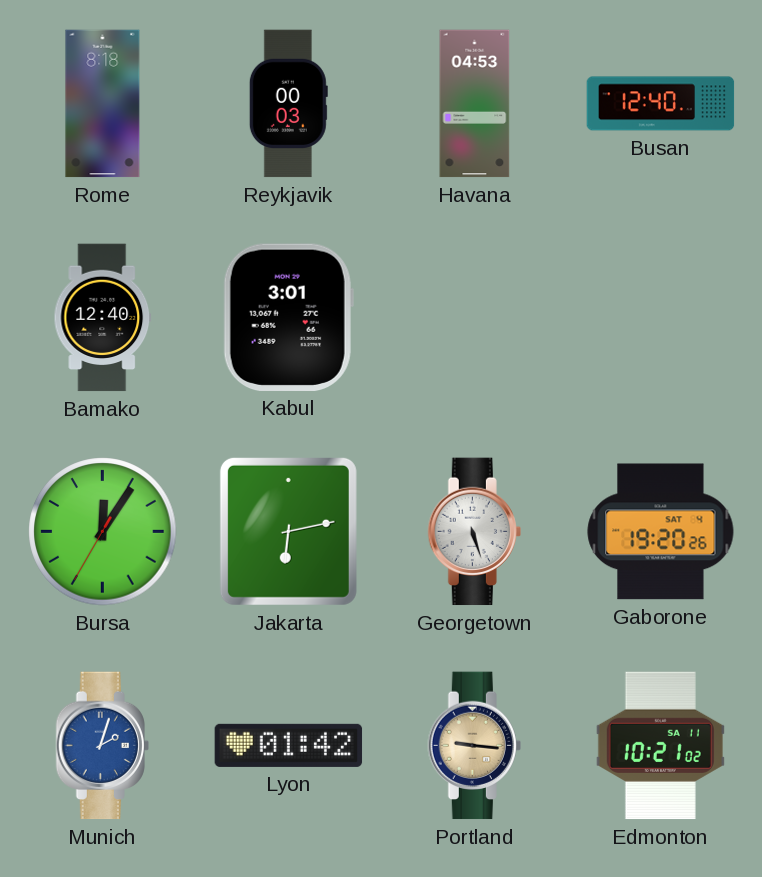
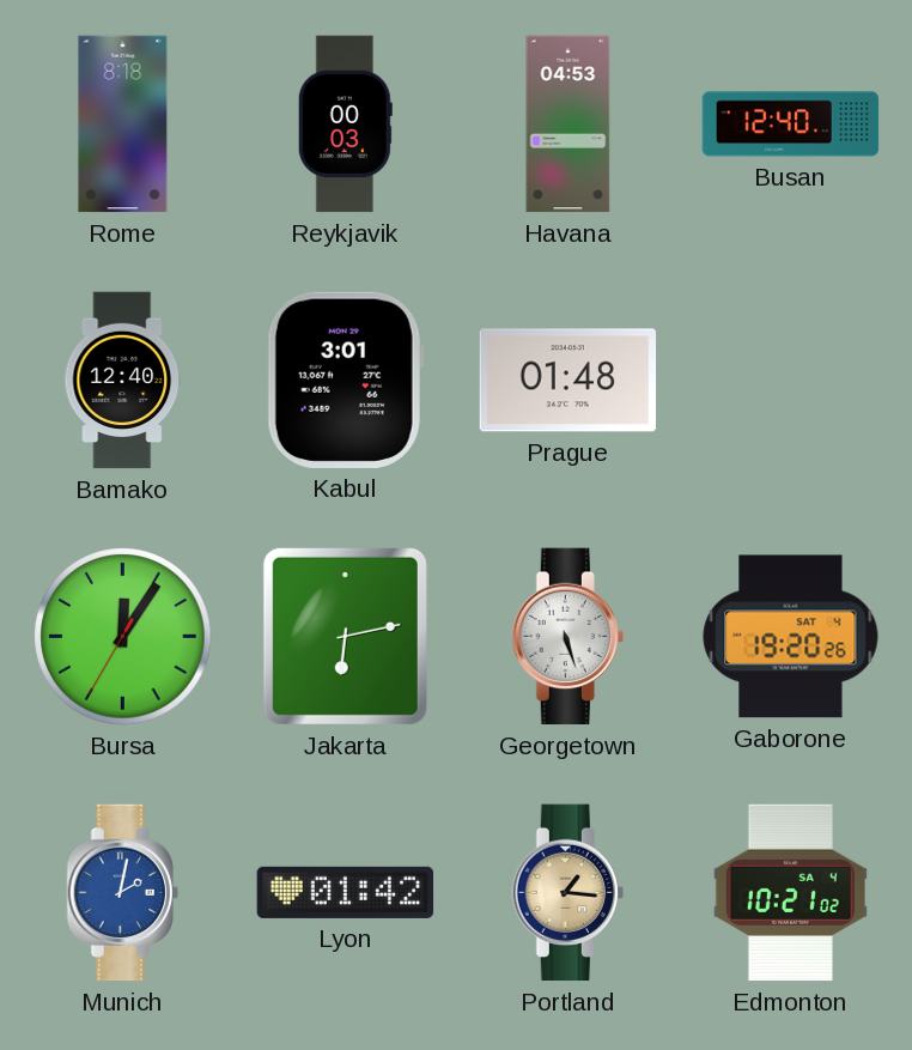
Prague: none -> 01:48 (569, 381)
Munich: 2:03 -> 2:02 (122, 893)
Portland: 9:16 -> 1:16 (567, 893)
Edmonton date: SA 11 -> SA 4 (790, 893)
